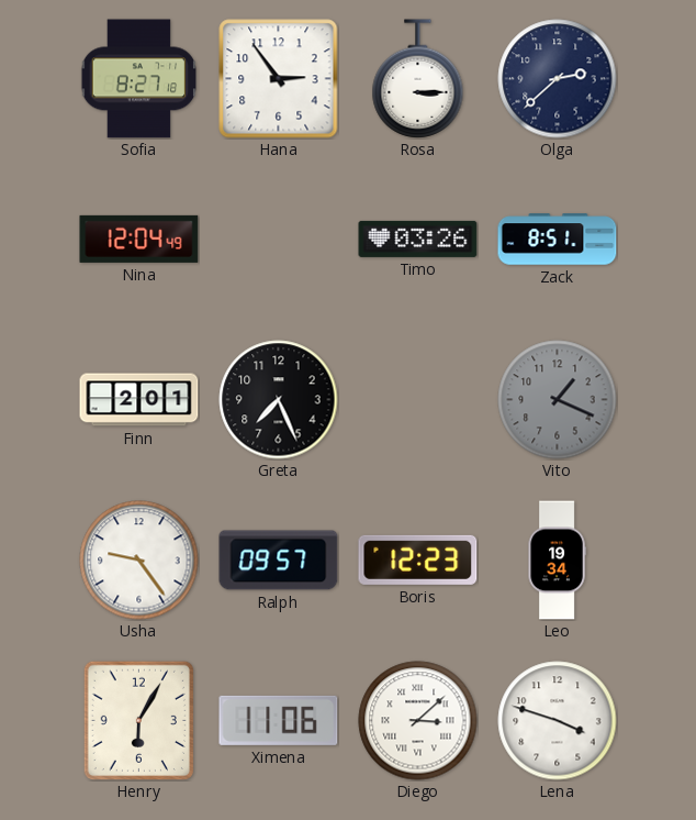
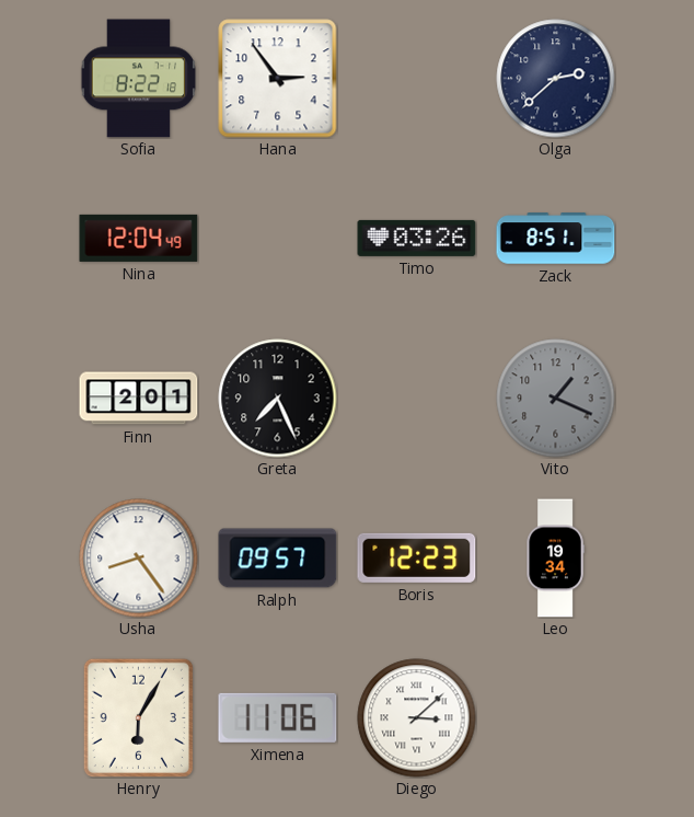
Sofia: 8:27 -> 8:22 (139, 79)
Rosa: 3:15 -> none (418, 79)
Usha: 9:24 -> 8:24 (139, 559)
Lena: 3:48 -> none (558, 721)
